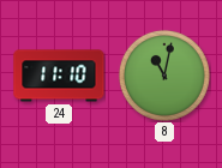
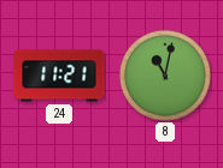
24: 11:10 -> 11:21 (59, 76)
